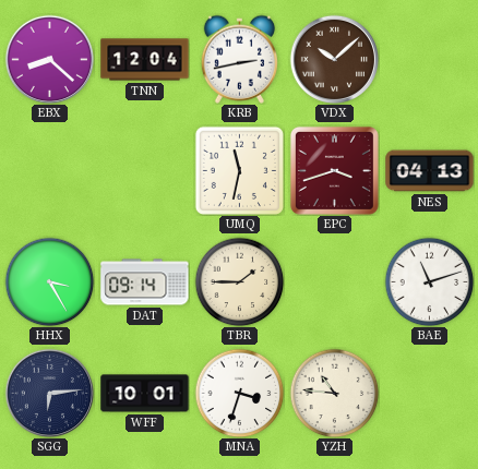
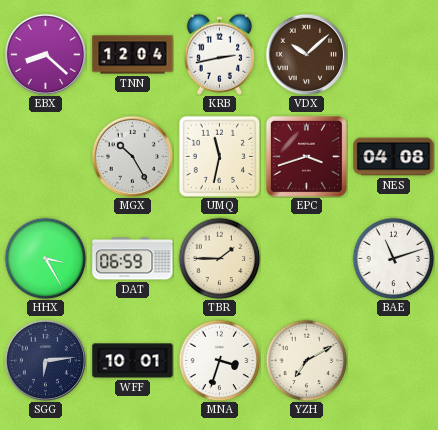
MGX: none -> 10:25 (132, 156)
NES: 04:13 -> 04:08 (394, 157)
DAT: 09:14 -> 06:59 (133, 259)
YZH: 10:46 -> 7:10 (306, 360)
